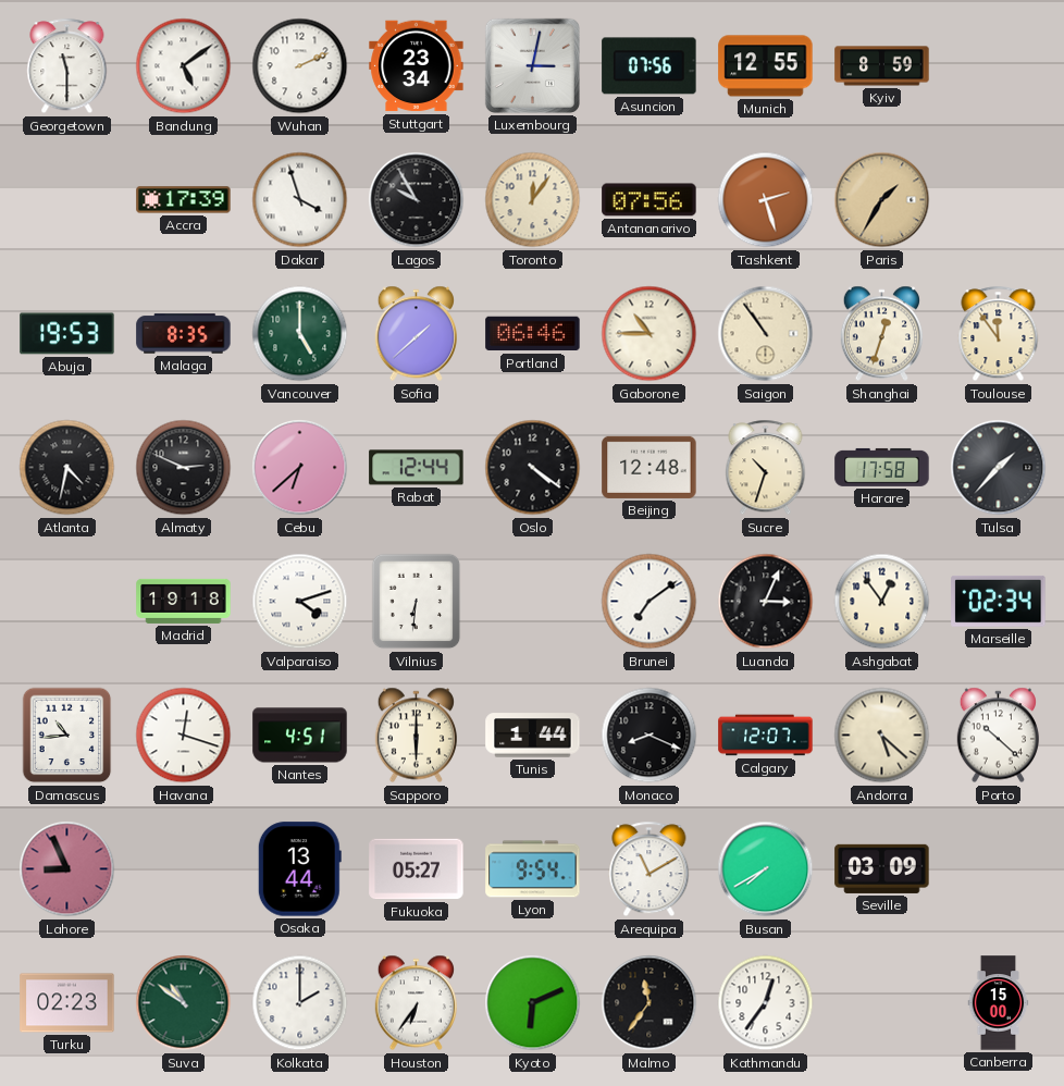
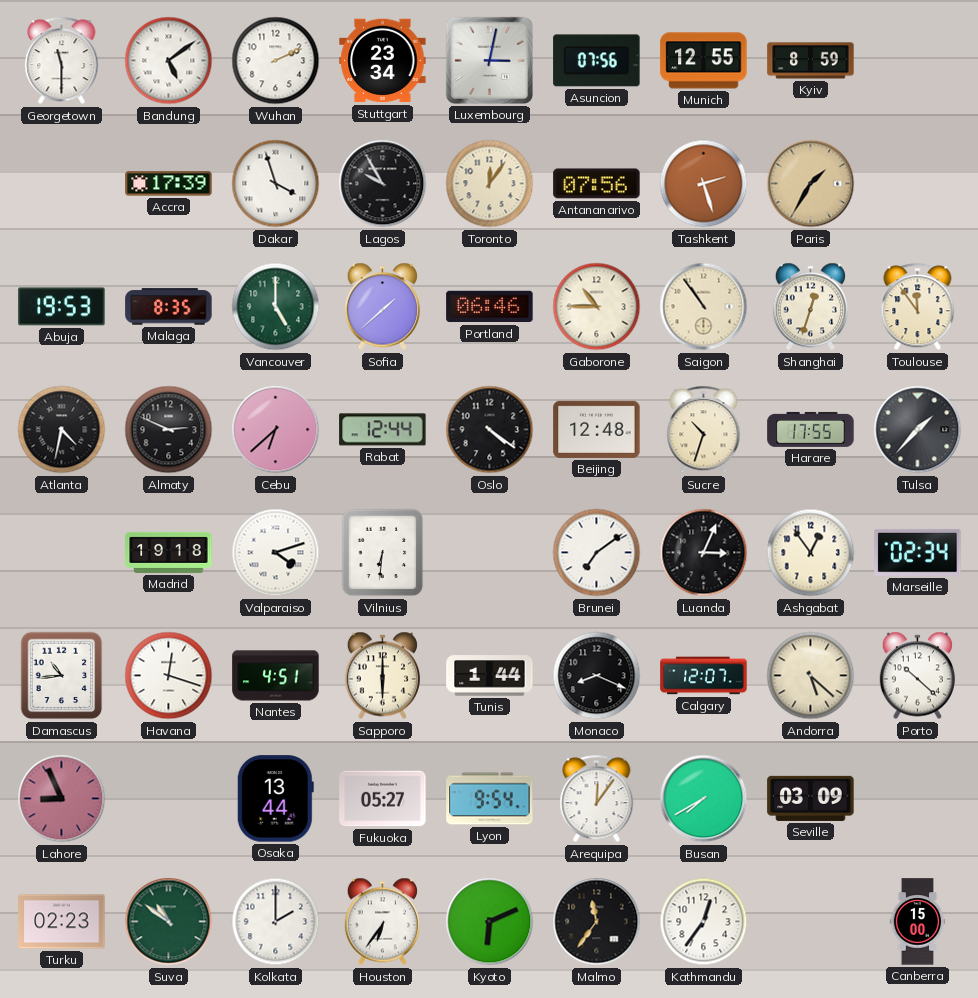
Harare: 17:58 -> 17:55 (811, 429)
Arequipa: 11:10 -> 12:06 (597, 799)
